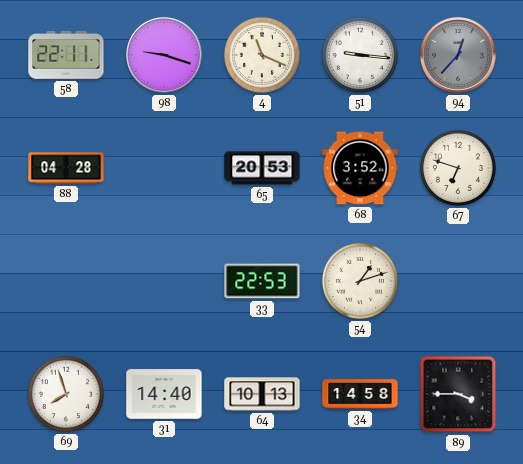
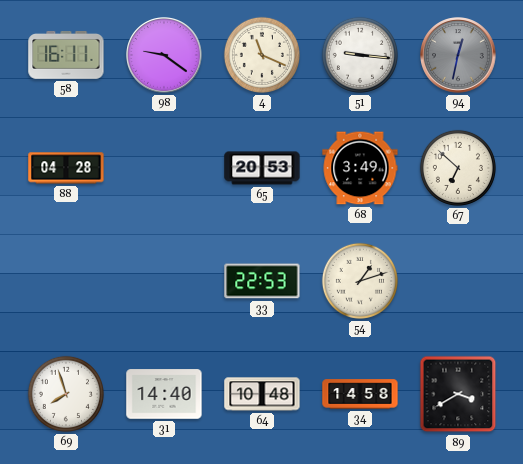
58: 22:11 -> 16:11 (66, 55)
98: 9:18 -> 9:21 (164, 55)
94: 12:37 -> 12:32 (458, 55)
68: 3:52 -> 3:49 (360, 168)
67: 6:48 -> 6:52 (458, 168)
64: 10:13 -> 10:48 (262, 394)
89: 3:45 -> 3:40 (458, 394)
